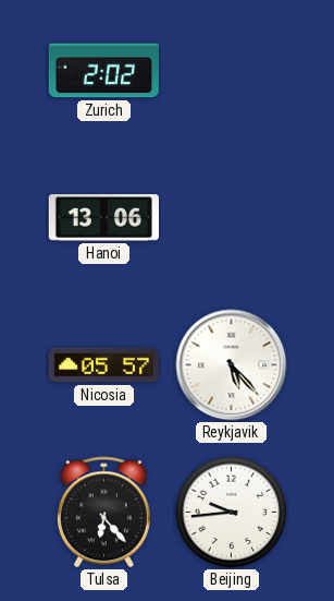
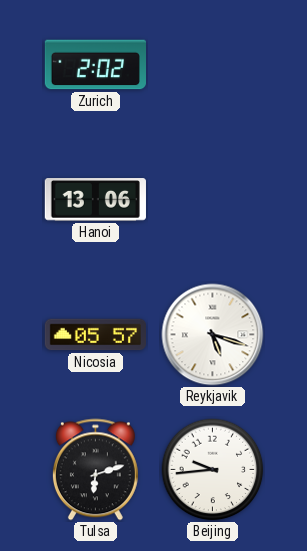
Reykjavik: 5:23 -> 5:18 (213, 335)
Tulsa: 6:23 -> 6:12 (95, 470)
